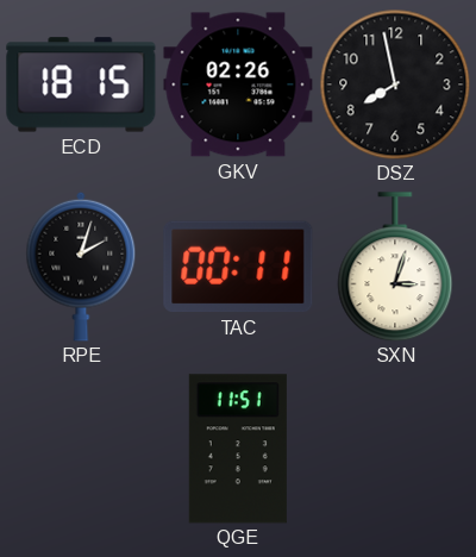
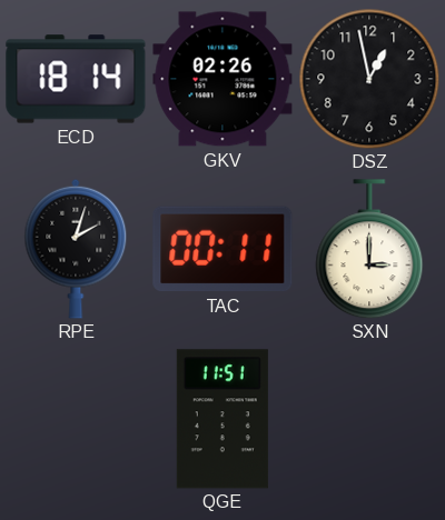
ECD: 18:15 -> 18:14 (76, 79)
DSZ: 7:58 -> 12:58 (369, 79)
SXN: 3:03 -> 3:00 (369, 249)
